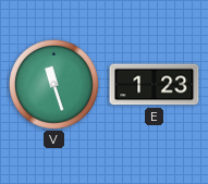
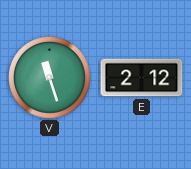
E: 1:23 -> 2:12 (142, 78)
